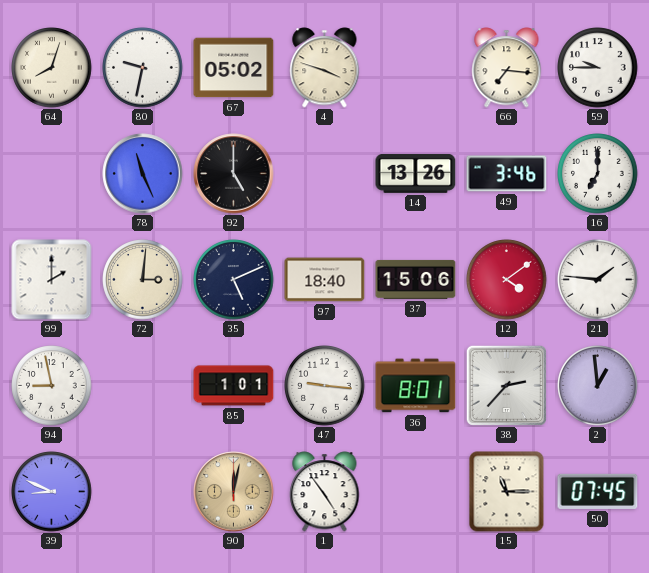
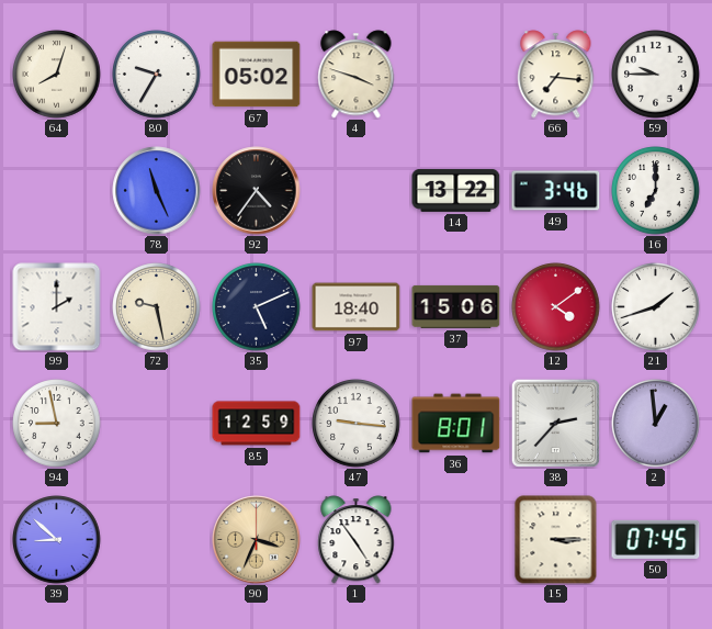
80: 9:32 -> 9:35 (157, 75)
92: 5:00 -> 4:36 (257, 191)
14: 13:26 -> 13:22 (456, 190)
72: 3:01 -> 9:28 (157, 307)
21: 1:46 -> 1:42 (656, 307)
85: 1:01 -> 12:59 (257, 424)
39: 8:49 -> 8:52 (57, 540)
90: 12:02 -> 3:34 (257, 540)
15: 11:15 -> 3:15 (556, 540)
